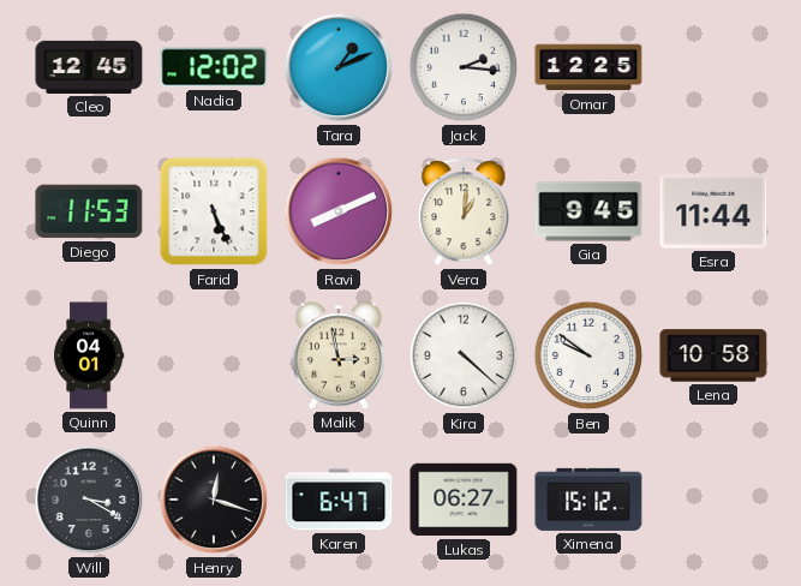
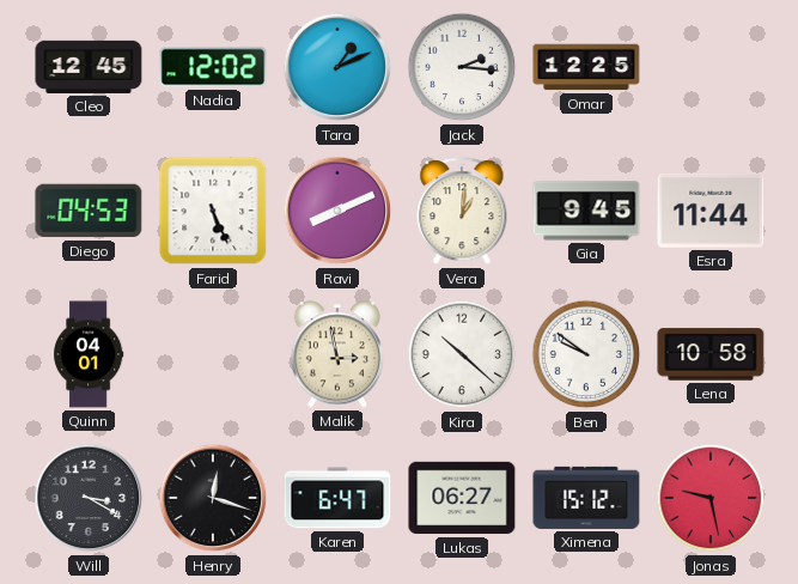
Diego: 11:53 -> 04:53 (89, 211)
Kira: 4:22 -> 10:22 (462, 354)
Jonas: none -> 9:28 (711, 498)
